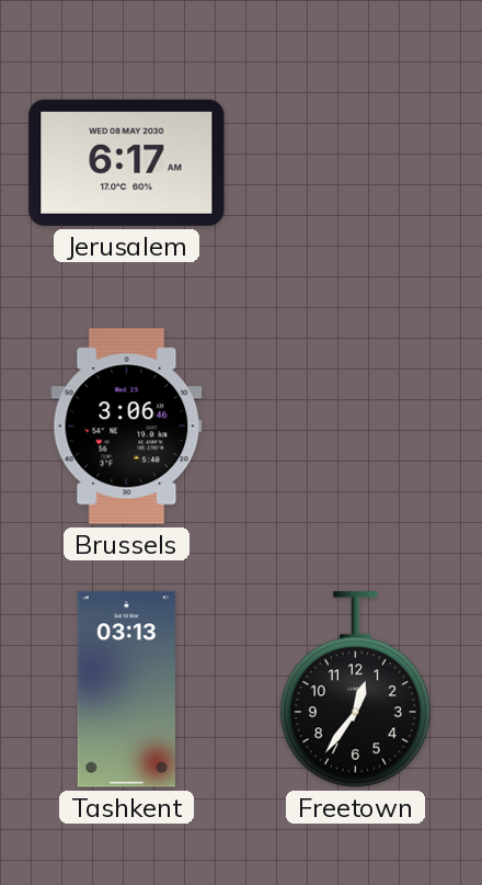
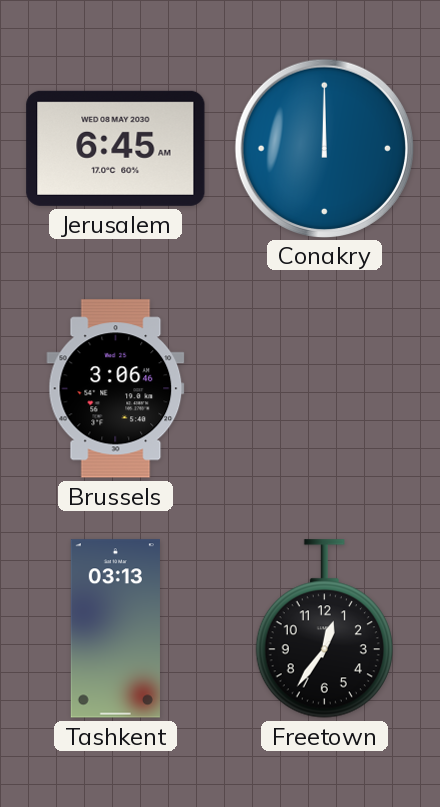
Jerusalem: 6:17 -> 6:45 (116, 148)
Conakry: none -> 12:00 (324, 148)
